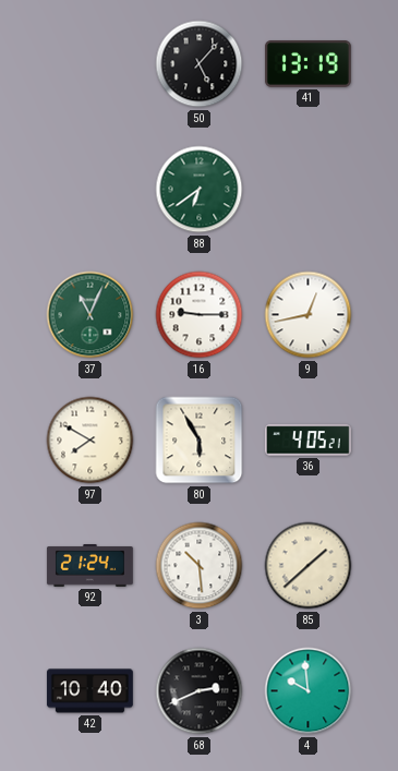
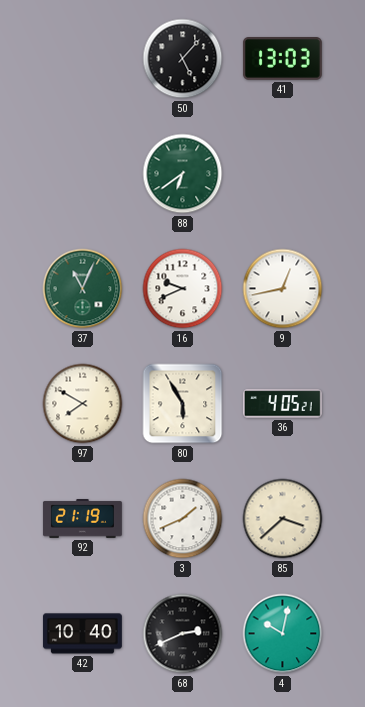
41: 13:19 -> 13:03 (282, 59)
16: 9:15 -> 9:41 (183, 289)
92: 21:24 -> 21:19 (82, 519)
3: 10:29 -> 1:41 (183, 519)
85: 1:38 -> 3:38 (283, 519)
4: 9:59 -> 10:02 (283, 634)
